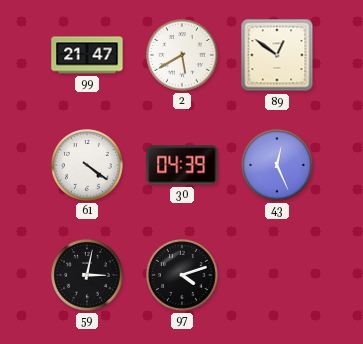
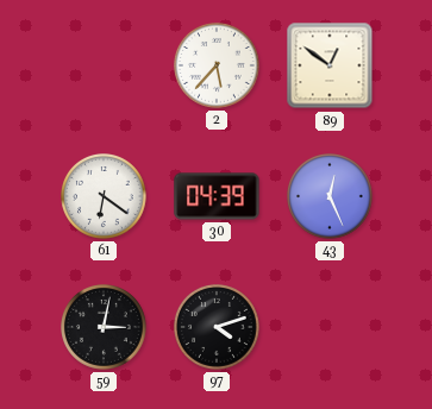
99: 21:47 -> none (87, 55)
2: 5:40 -> 5:37 (218, 67)
61: 4:21 -> 6:21 (105, 197)
